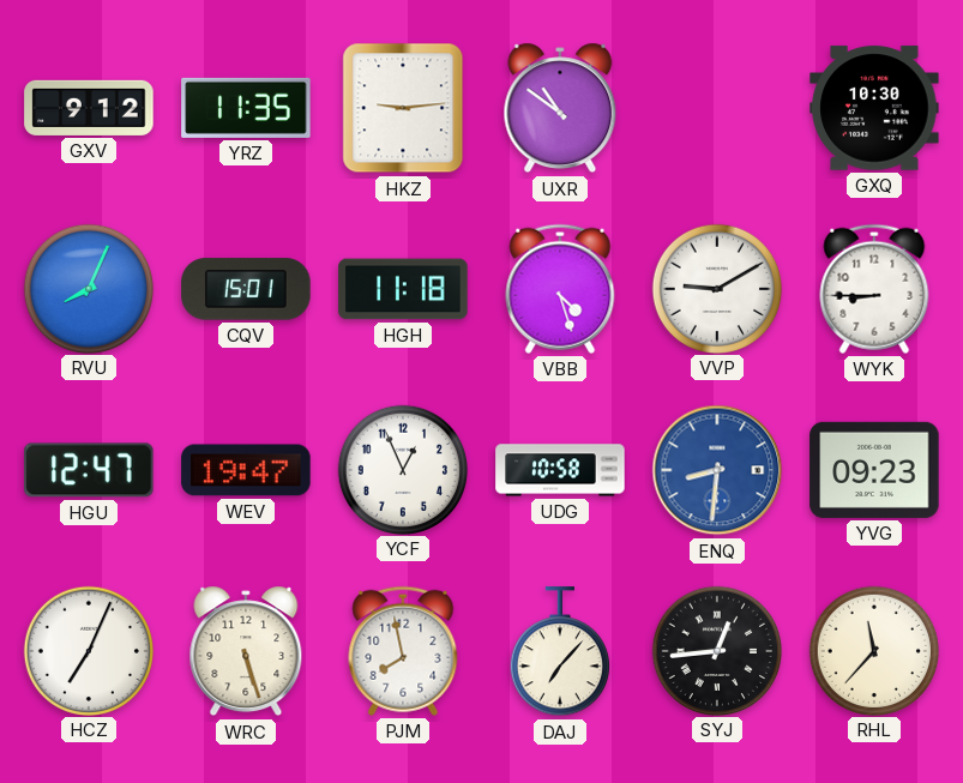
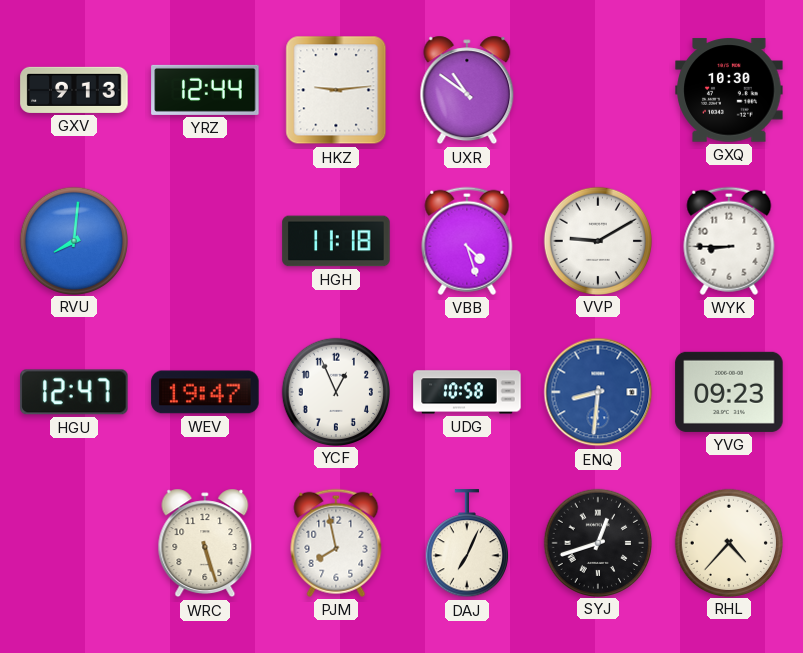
GXV: 9:12 -> 9:13 (74, 90)
YRZ: 11:35 -> 12:44 (205, 90)
RVU: 8:04 -> 8:01 (73, 240)
CQV: 15:01 -> none (246, 289)
HCZ: 7:04 -> none (88, 650)
DAJ: 7:07 -> 7:04 (467, 544)
SYJ: 12:44 -> 12:42 (597, 542)
RHL: 11:37 -> 4:37 (728, 542)
